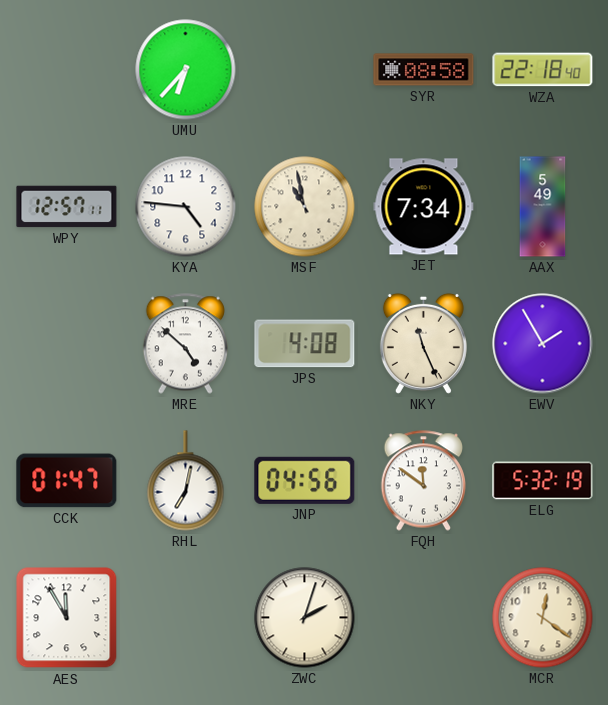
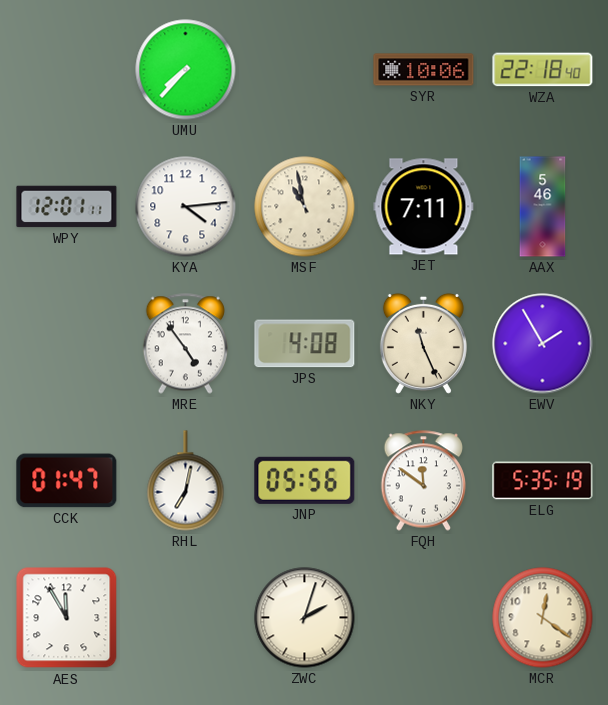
UMU: 6:37 -> 7:37 (186, 70)
SYR: 08:58 -> 10:06 (424, 70)
WPY: 12:57 -> 12:01 (67, 207)
KYA: 4:46 -> 4:14 (186, 207)
JET: 7:34 -> 7:11 (424, 207)
AAX: 5:49 -> 5:46 (543, 207)
MRE: 4:52 -> 4:54 (185, 344)
JNP: 04:56 -> 05:56 (305, 480)
ELG: 5:32 -> 5:35 (543, 481)
